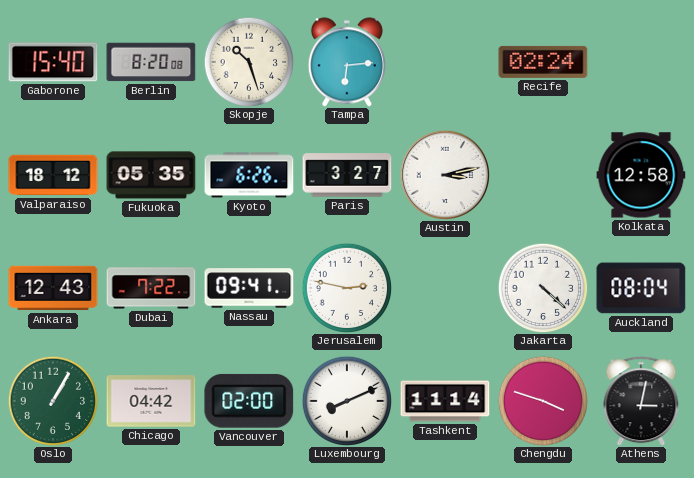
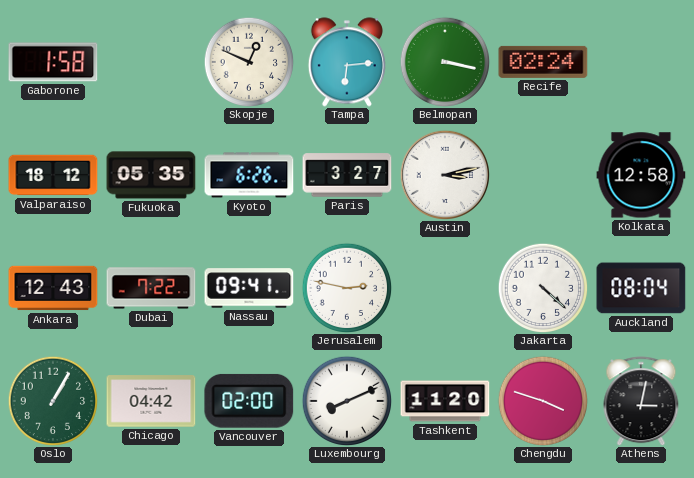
Gaborone: 15:40 -> 1:58 (53, 62)
Berlin: 8:20 -> none (151, 62)
Skopje: 10:27 -> 12:49 (249, 62)
Belmopan: none -> 3:17 (445, 62)
Tashkent: 11:14 -> 11:20 (445, 401)
